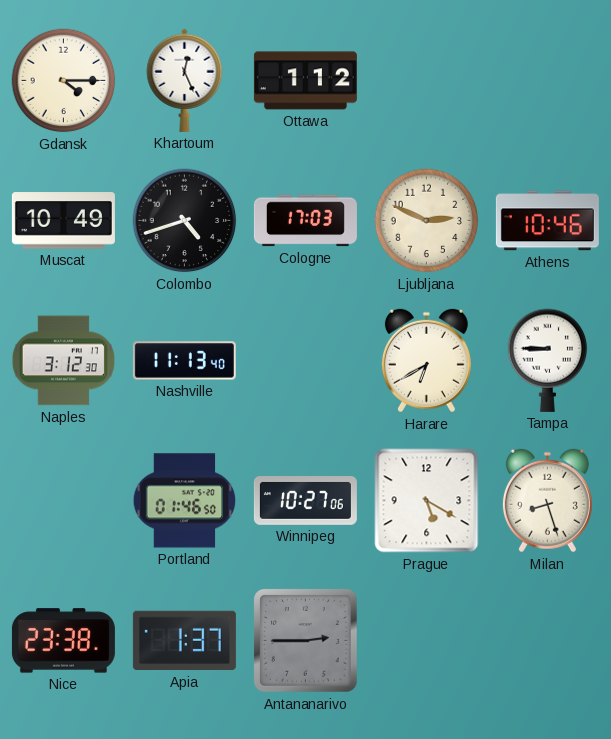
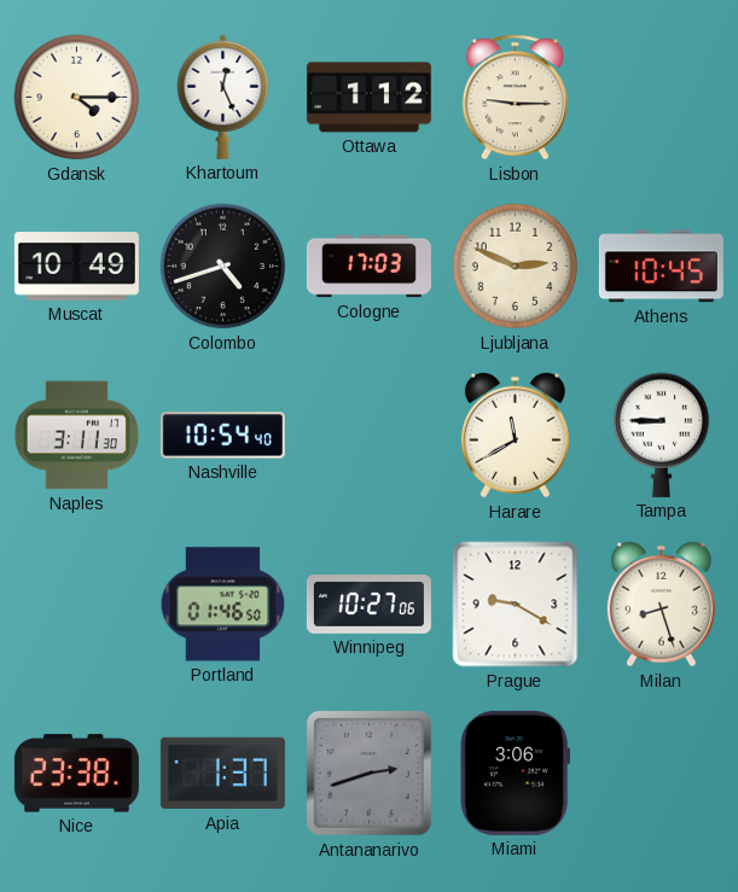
Lisbon: none -> 9:15 (515, 98)
Athens: 10:46 -> 10:45 (661, 267)
Naples: 3:12 -> 3:11 (76, 436)
Nashville: 11:13 -> 10:54 (222, 436)
Harare: 6:40 -> 11:40 (515, 436)
Prague: 5:20 -> 9:20 (516, 605)
Antananarivo: 2:45 -> 2:42 (370, 774)
Miami: none -> 3:06 (515, 773)
